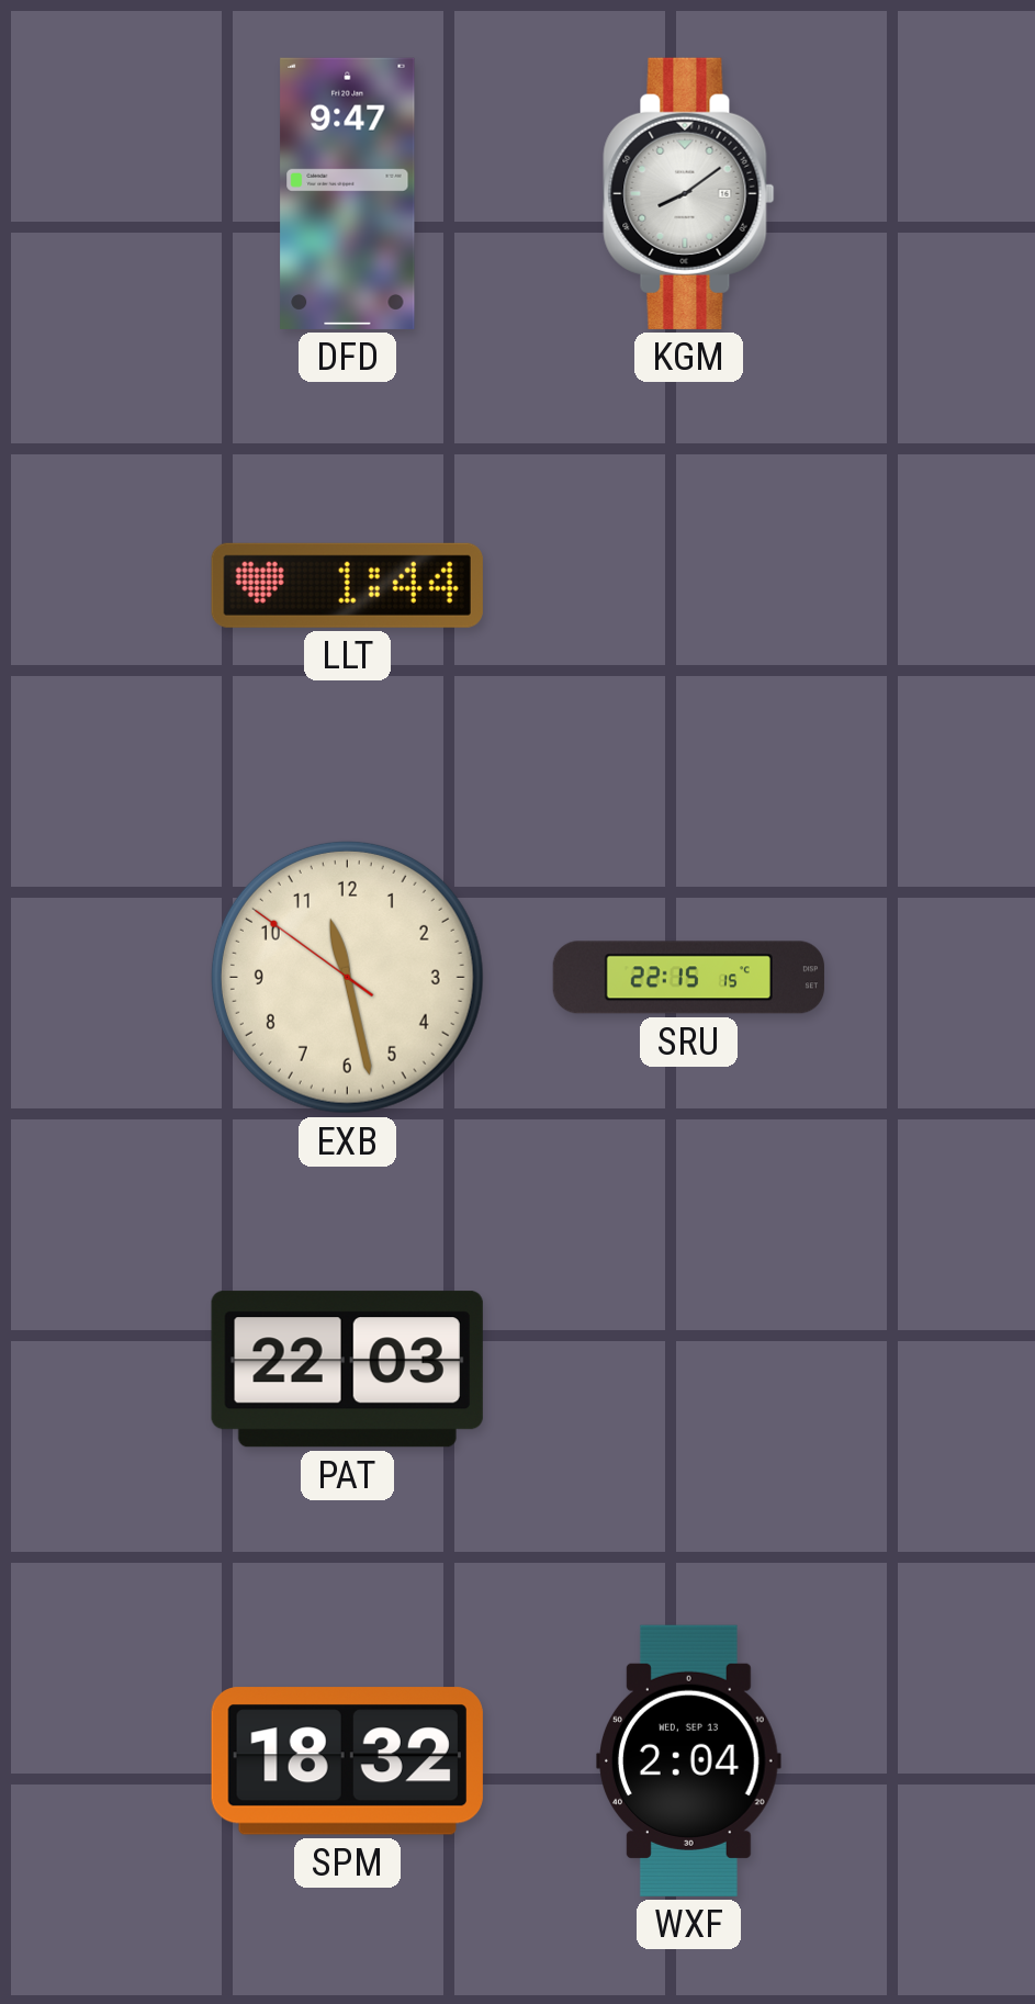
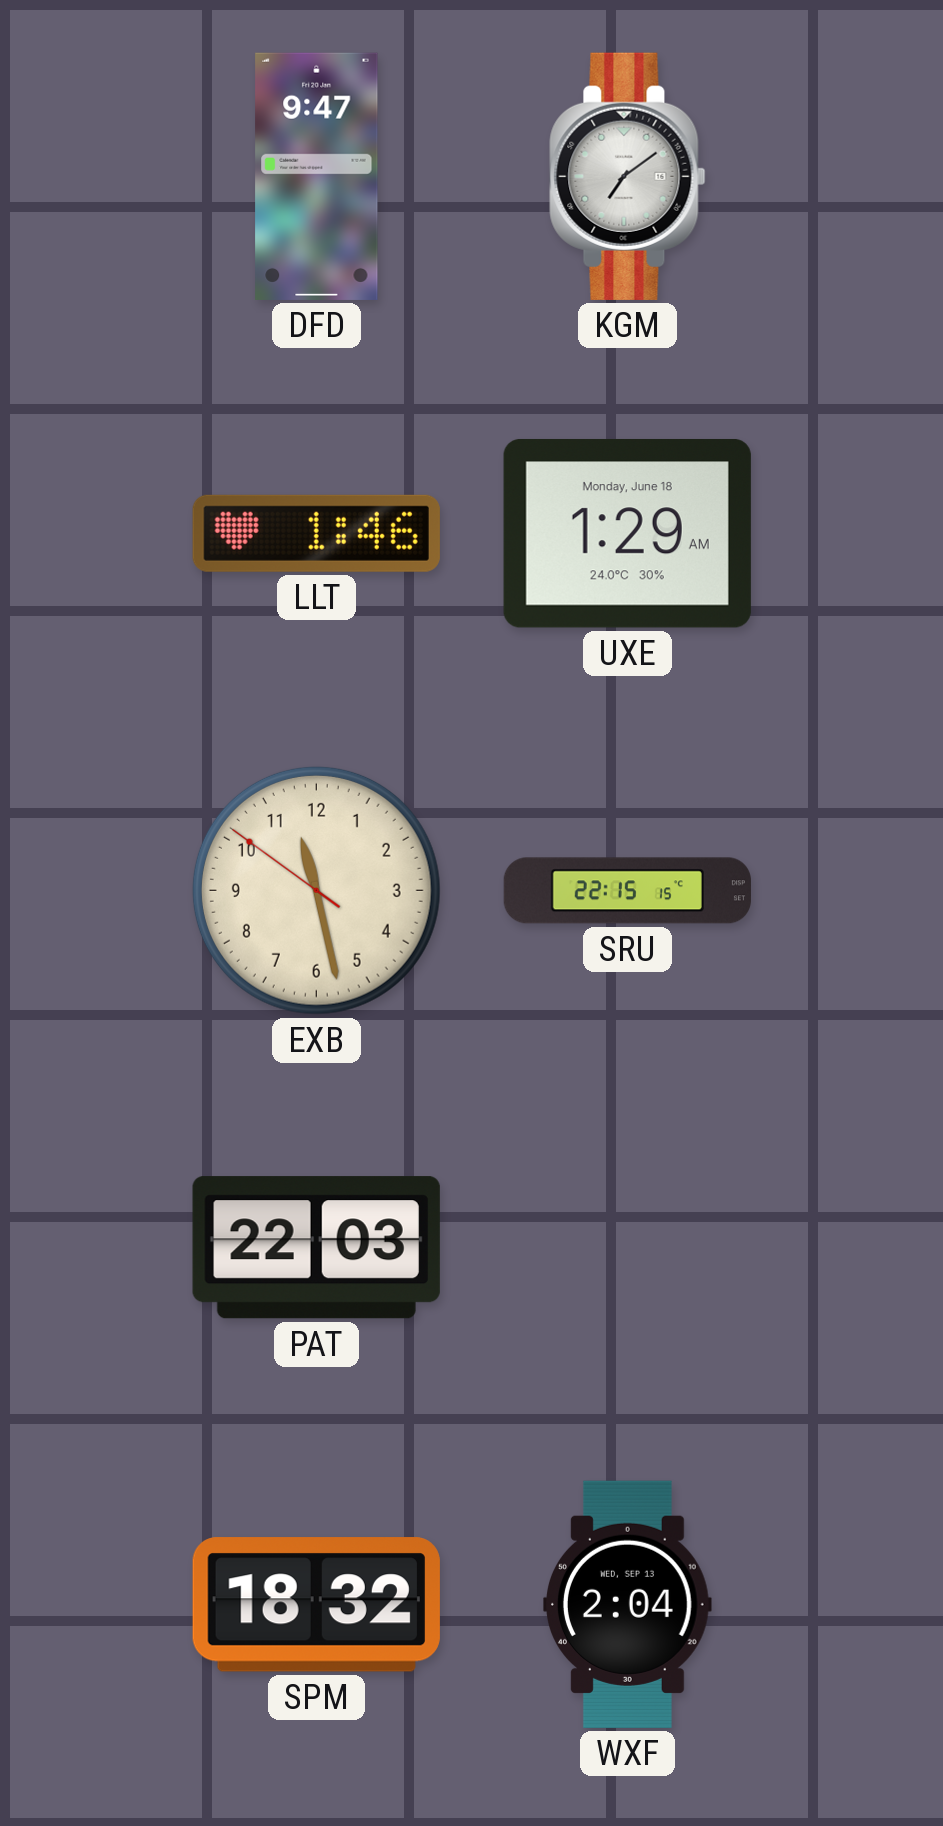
KGM: 8:09 -> 7:09 (628, 176)
LLT: 1:44 -> 1:46 (316, 533)
UXE: none -> 1:29 (627, 533)
